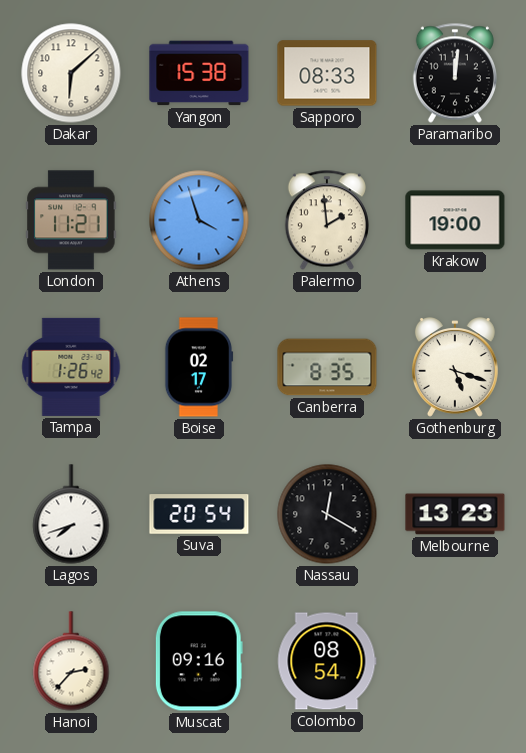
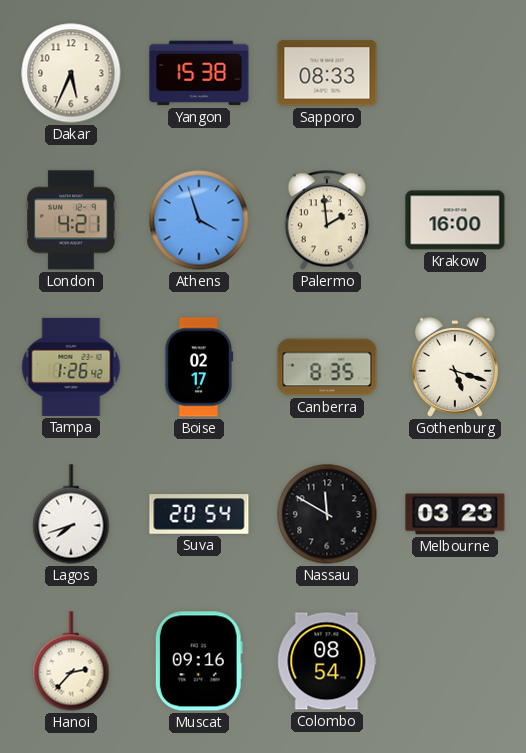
Dakar: 6:08 -> 5:34 (71, 73)
Paramaribo: 12:01 -> none (455, 73)
London: 11:21 -> 4:21 (71, 220)
Krakow: 19:00 -> 16:00 (455, 220)
Nassau: 12:20 -> 11:50 (327, 514)
Melbourne: 13:23 -> 03:23 (455, 514)
